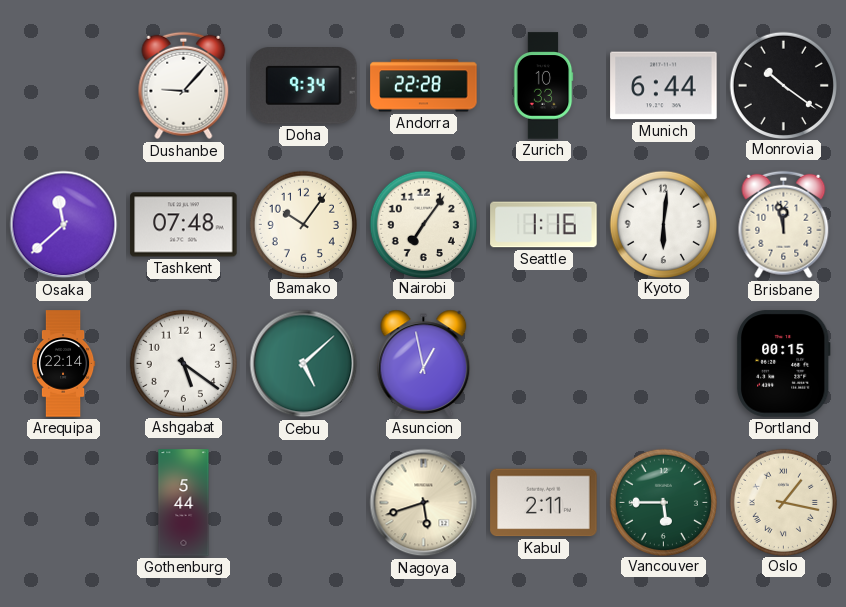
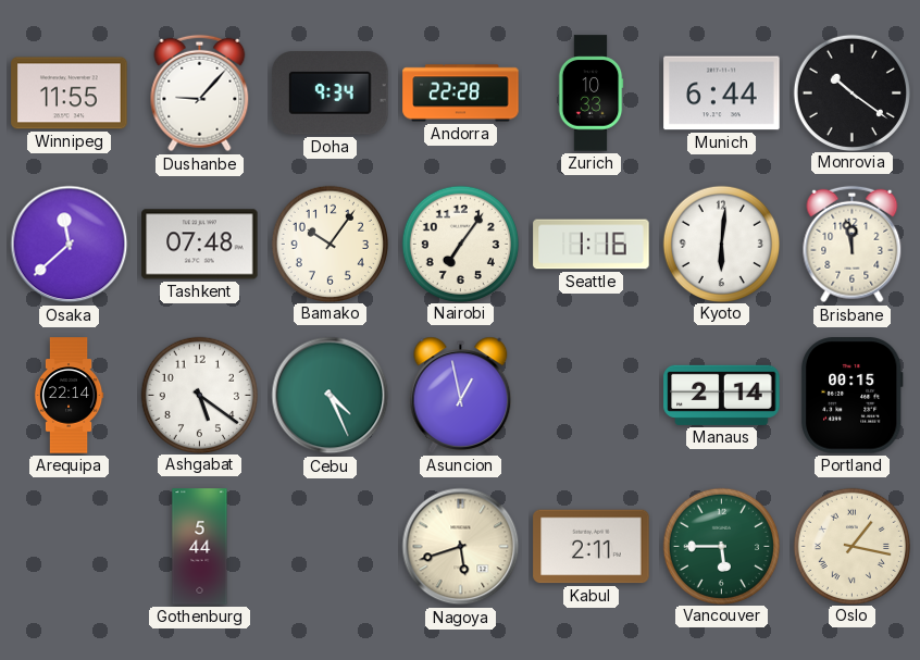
Winnipeg: none -> 11:55 (70, 94)
Cebu: 5:08 -> 4:26 (331, 396)
Manaus: none -> 2:14 (722, 395)
